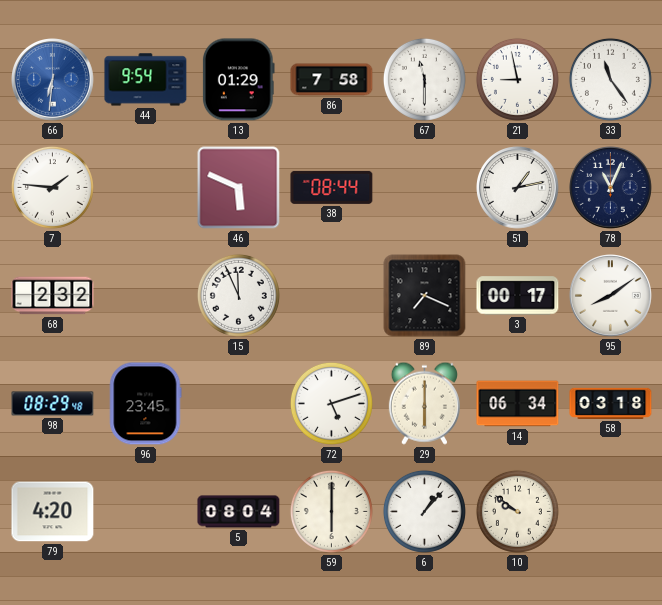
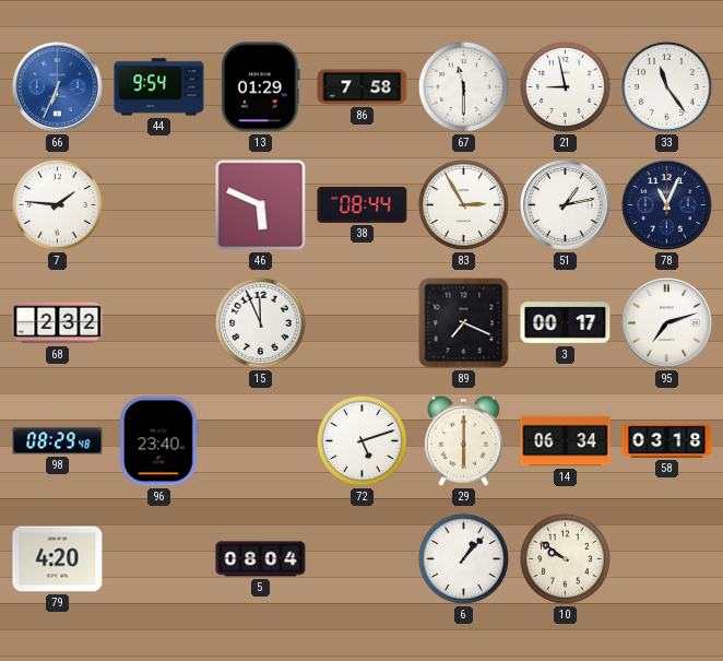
66: 6:31 -> 6:34 (58, 87)
83: none -> 2:55 (463, 204)
95: 8:09 -> 7:12 (667, 323)
96: 23:45 -> 23:40 (158, 441)
59: 6:00 -> none (331, 511)
